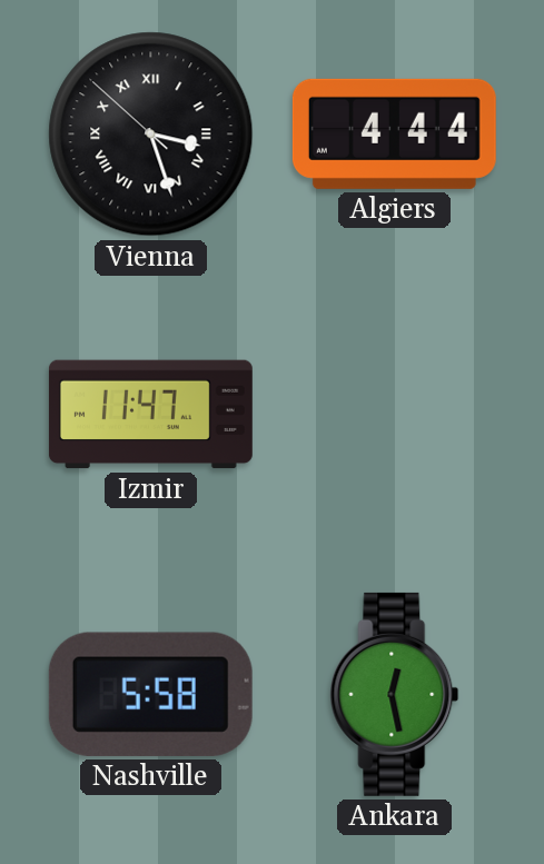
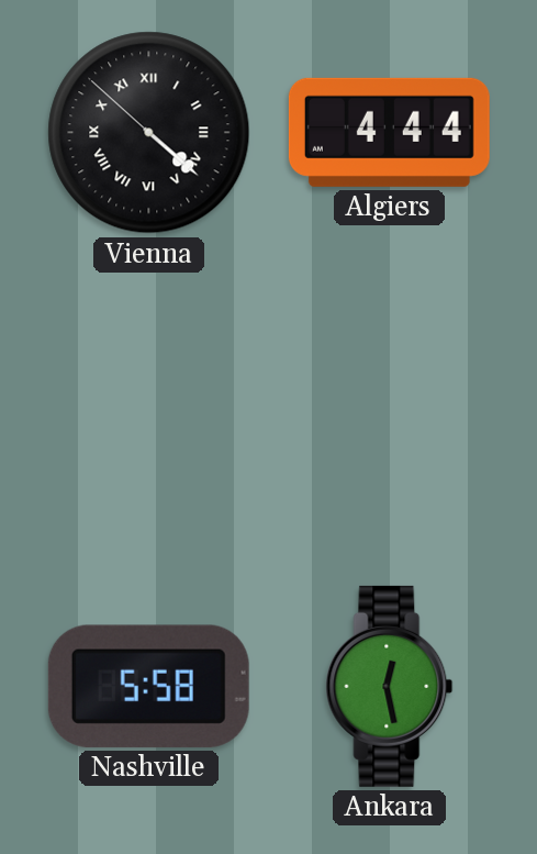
Vienna: 3:26 -> 4:21 (149, 133)
Izmir: 11:47 -> none (150, 415)
